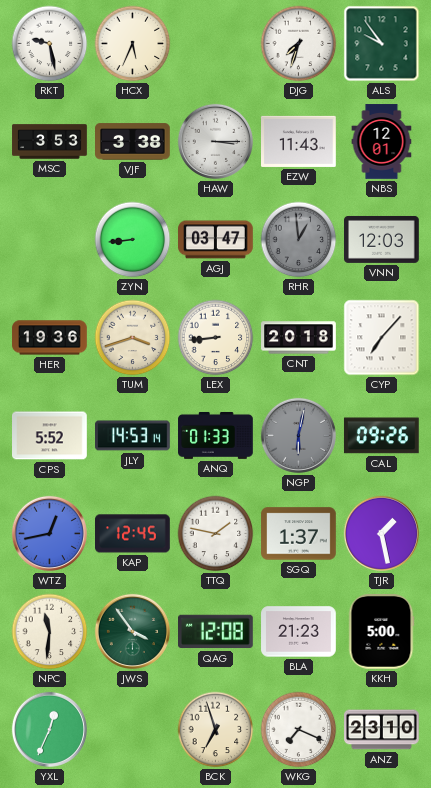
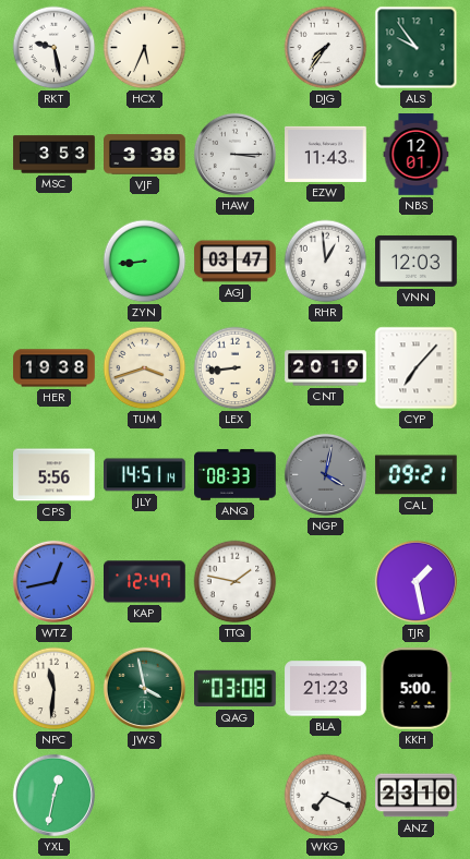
DJG: 7:33 -> 7:36 (326, 48)
RHR dial: grey -> white (326, 262)
HER: 19:36 -> 19:38 (55, 368)
CNT: 20:18 -> 20:19 (326, 368)
CPS: 5:52 -> 5:56 (55, 475)
JLY: 14:53 -> 14:51 (145, 475)
ANQ: 01:33 -> 08:33 (236, 474)
NGP: 6:02 -> 4:02 (325, 474)
CAL: 09:26 -> 09:21 (415, 475)
KAP: 12:45 -> 12:47 (145, 582)
SGQ: 1:37 -> none (299, 534)
JWS: 3:54 -> 3:58 (144, 688)
QAG: 12:08 -> 03:08 (236, 689)
YXL: 12:34 -> 12:32 (53, 795)
BCK: 6:57 -> none (216, 730)
